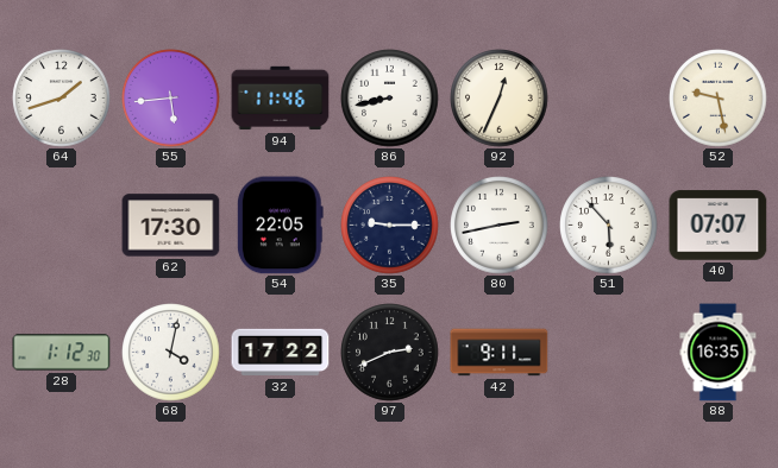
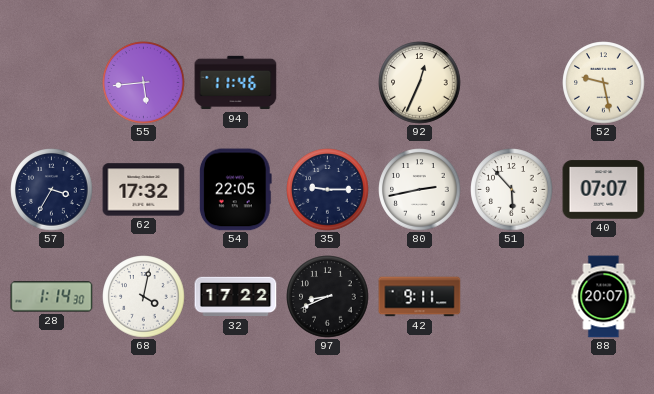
64: 1:42 -> none (62, 99)
86: 8:43 -> none (390, 99)
57: none -> 3:35 (52, 190)
62: 17:30 -> 17:32 (144, 190)
28: 1:12 -> 1:14 (52, 297)
97: 2:41 -> 8:41 (328, 297)
88: 16:35 -> 20:07 (604, 297)
